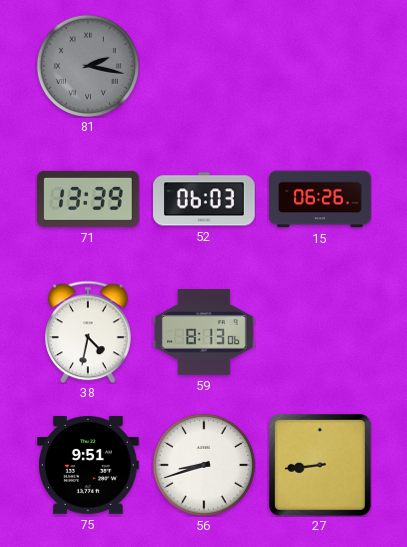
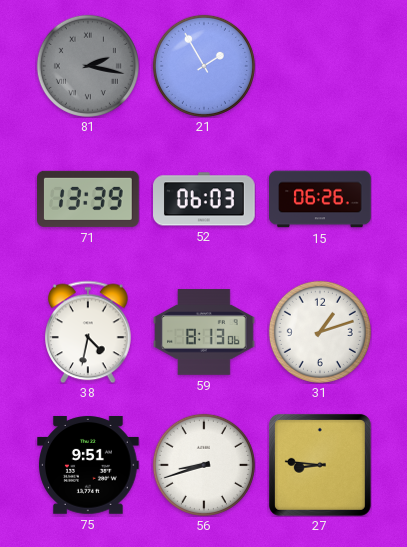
21: none -> 1:55 (204, 66)
31: none -> 1:12 (320, 332)
27: 8:44 -> 8:46 (320, 465)
